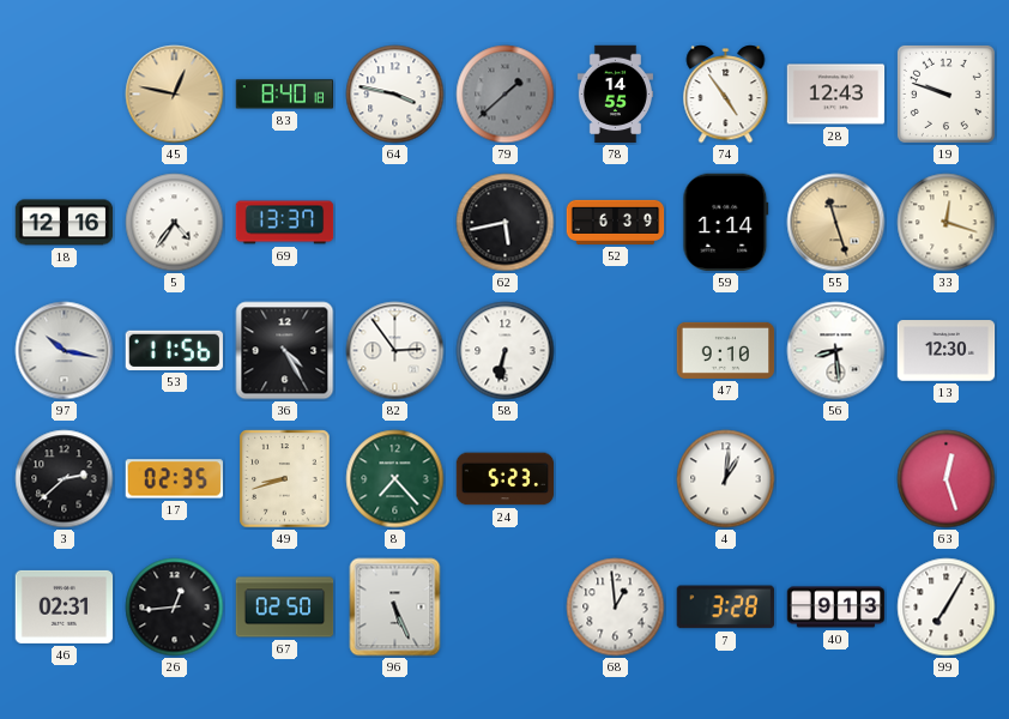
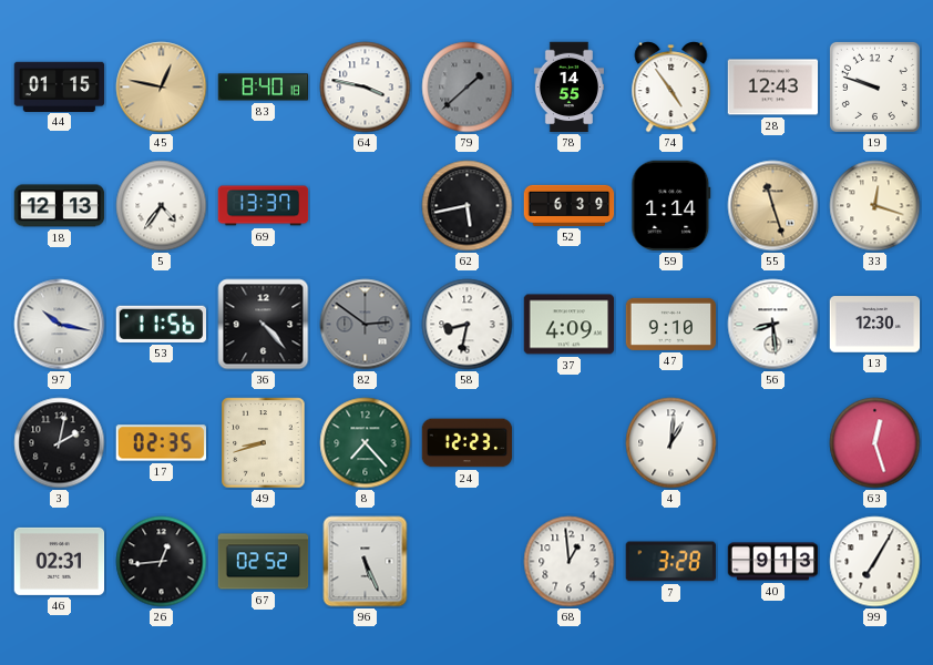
44: none -> 01:15 (60, 86)
18: 12:16 -> 12:13 (60, 206)
36: 4:25 -> 4:23 (264, 325)
82: 2:54 -> 2:51 (366, 325)
82 dial: white -> grey (366, 325)
58: 6:32 -> 8:32 (468, 325)
37: none -> 4:09 (570, 325)
3: 2:38 -> 2:02 (60, 443)
24: 5:23 -> 12:23 (468, 443)
67: 02:50 -> 02:52 (264, 562)
